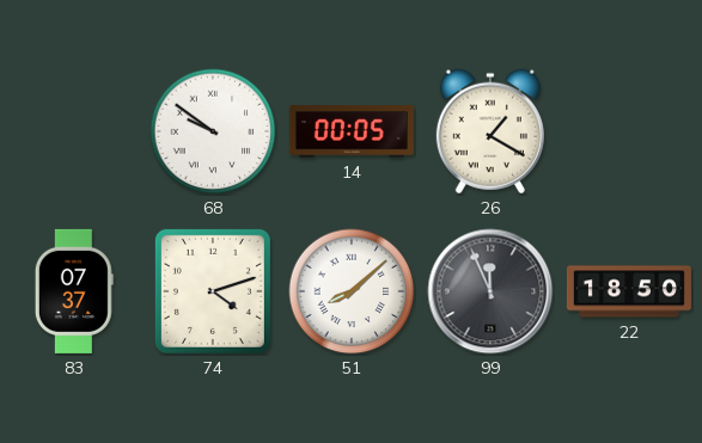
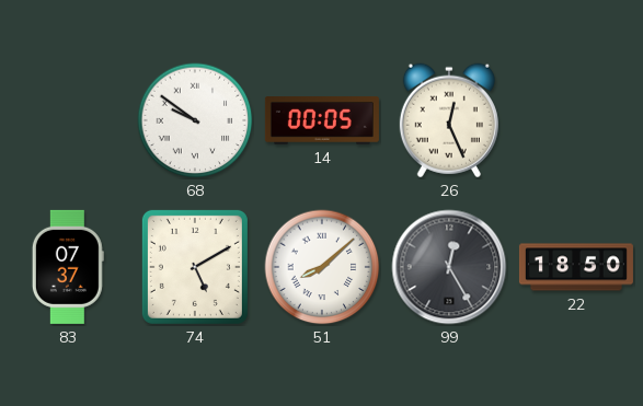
26: 1:20 -> 12:26 (449, 120)
74: 4:12 -> 5:10 (195, 267)
99: 11:56 -> 12:25 (449, 267)
